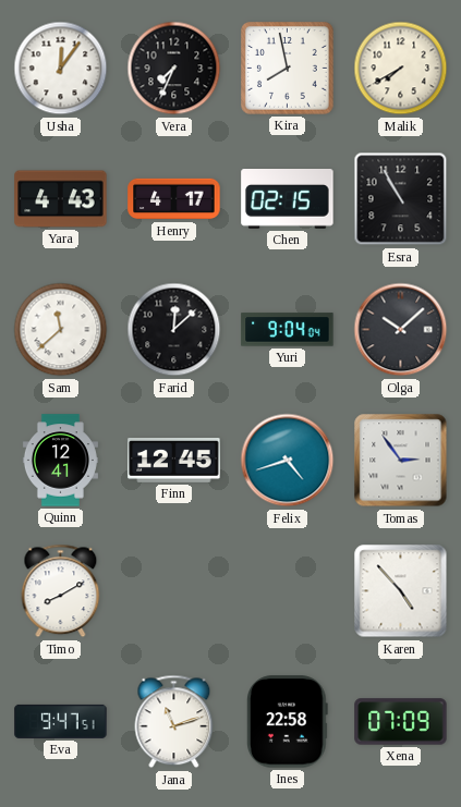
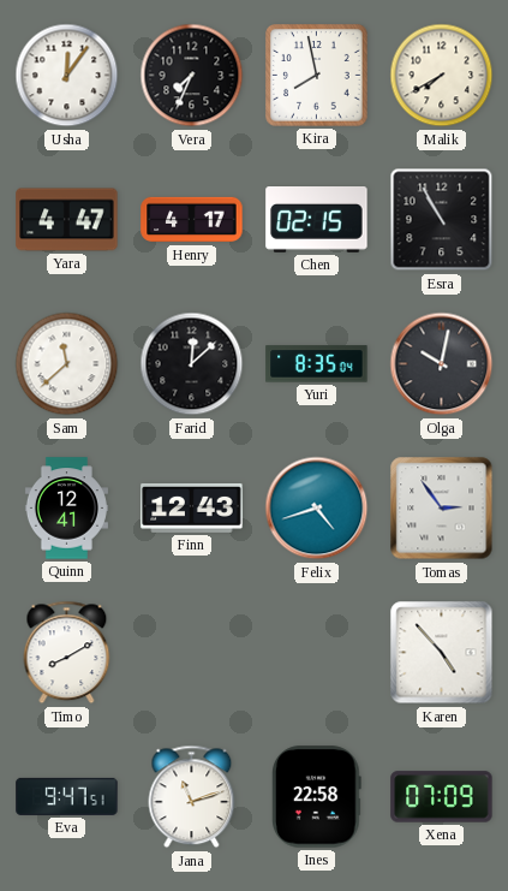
Yara: 4:43 -> 4:47 (67, 220)
Yuri: 9:04 -> 8:35 (317, 364)
Olga: 10:08 -> 10:02 (442, 364)
Finn: 12:45 -> 12:43 (192, 509)
